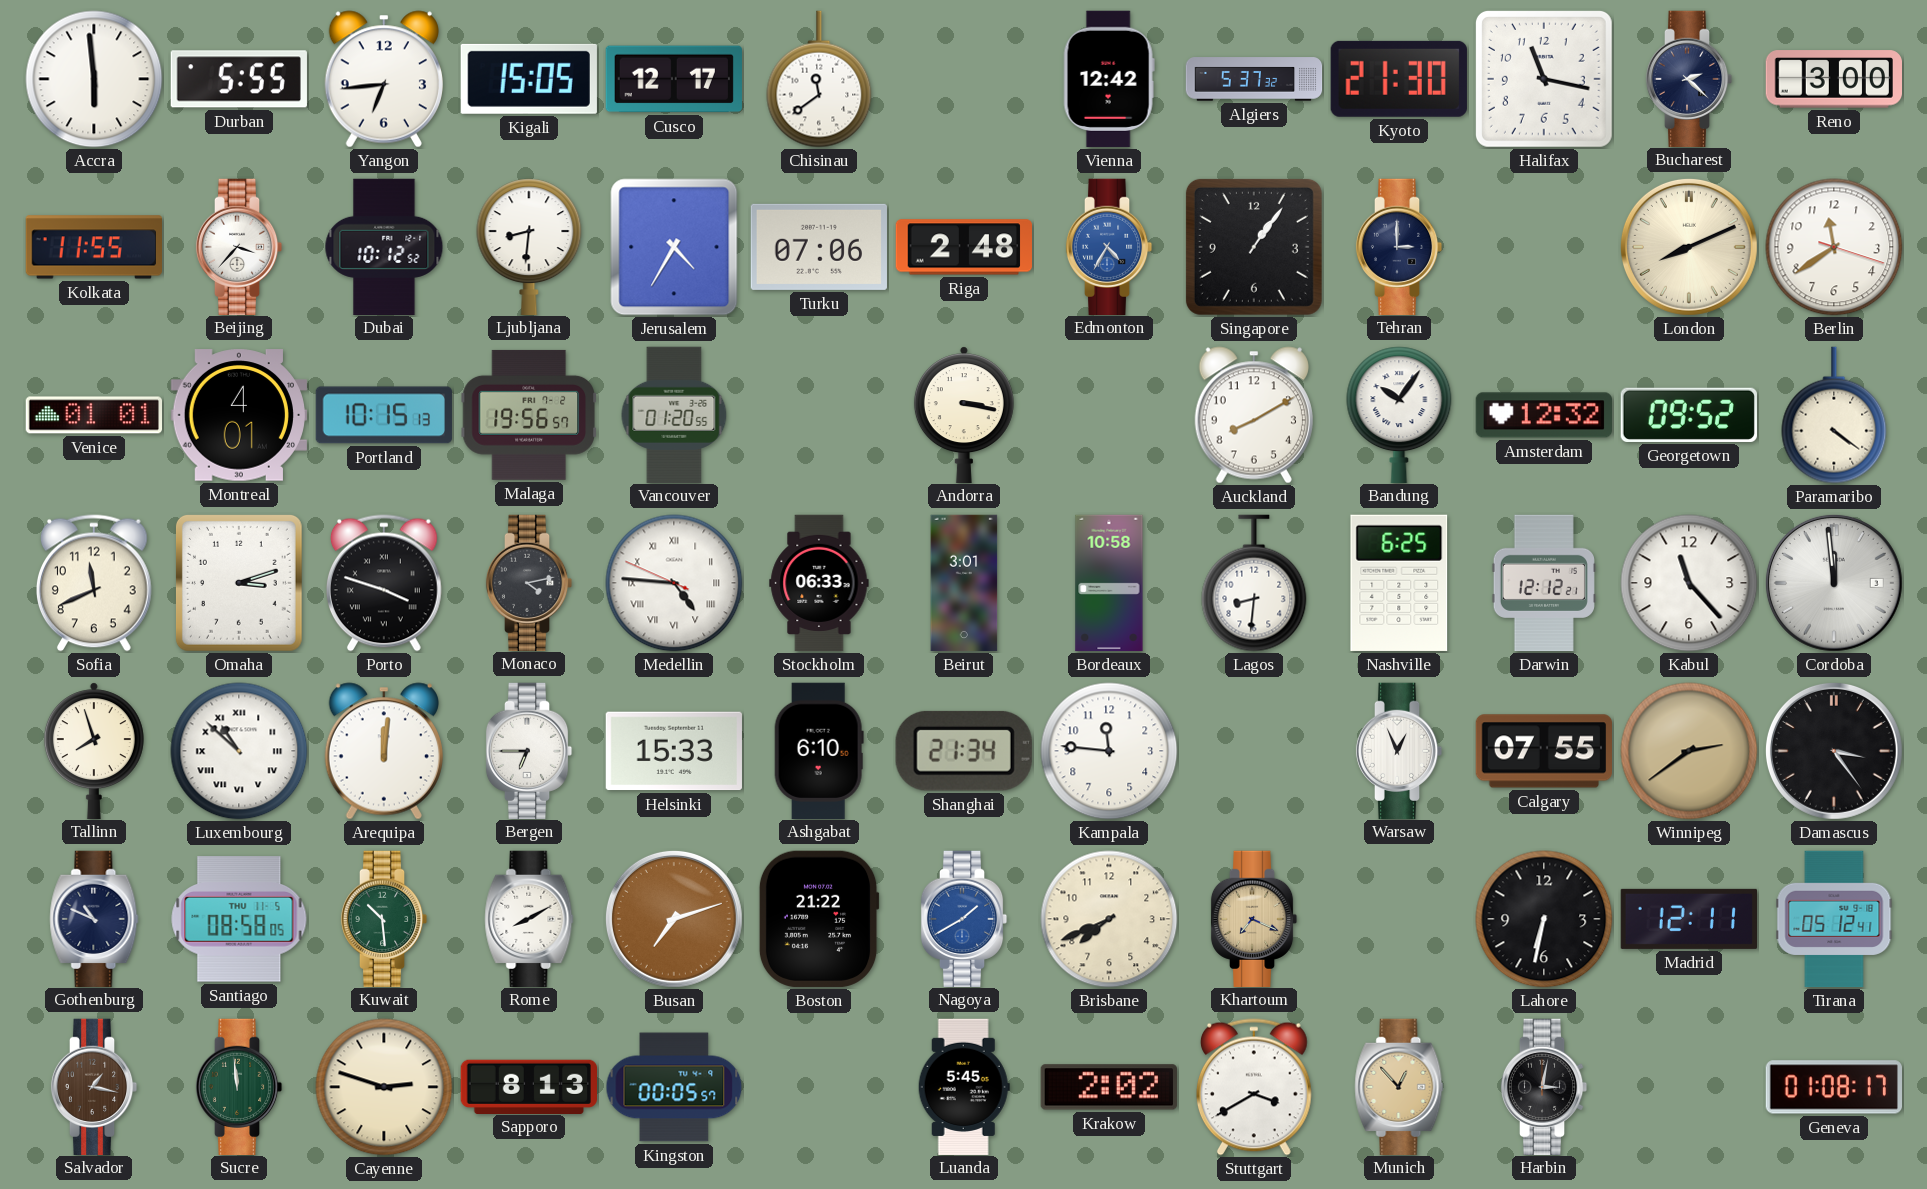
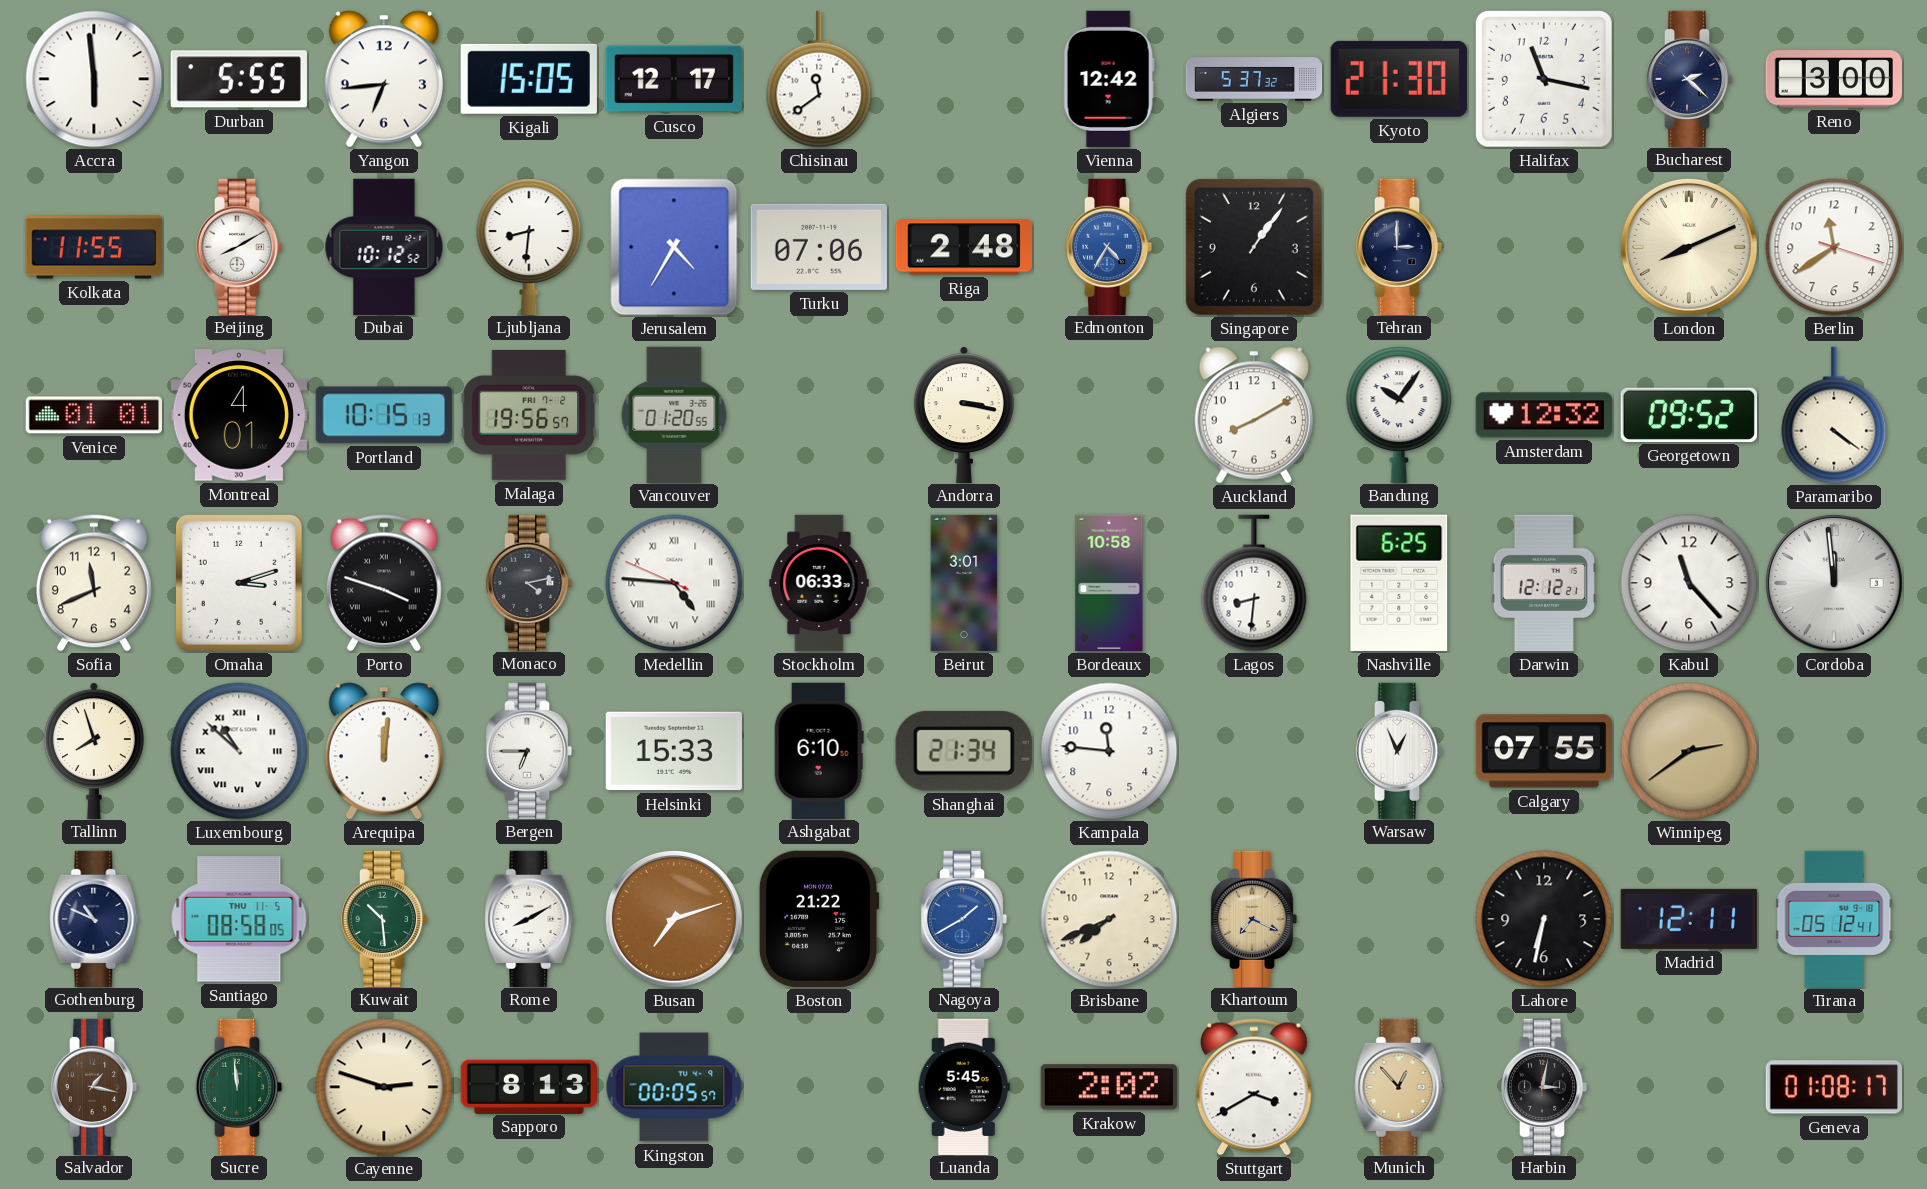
Beijing: 3:37 -> 8:10 (239, 246)
Damascus: 3:24 -> none (1834, 751)
